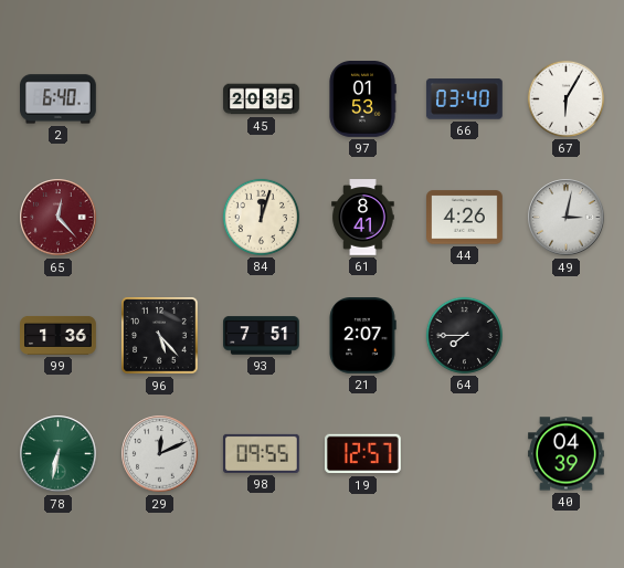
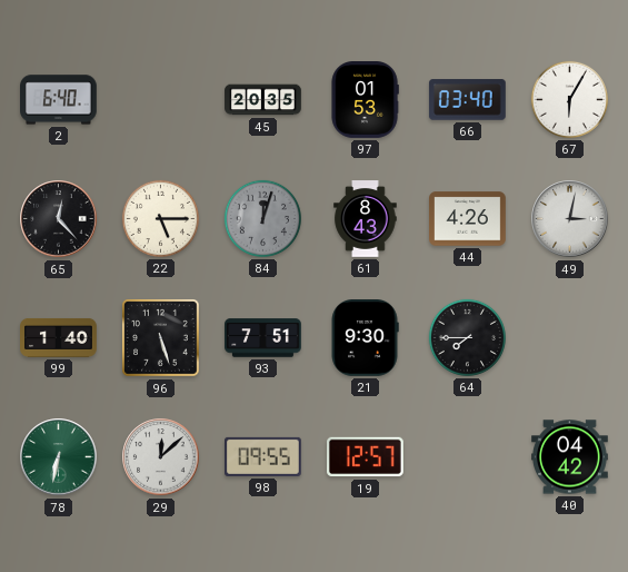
65 dial: burgundy -> black (59, 219)
22: none -> 5:15 (160, 218)
84 dial: cream -> grey (262, 218)
61: 8:41 -> 8:43 (366, 219)
99: 1:36 -> 1:40 (59, 337)
96: 5:23 -> 5:27 (161, 338)
21: 2:07 -> 9:30 (365, 338)
29: 12:11 -> 12:08 (161, 457)
40: 04:39 -> 04:42 (570, 457)
